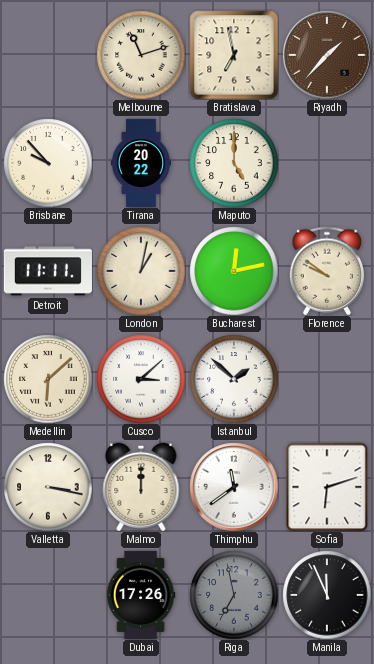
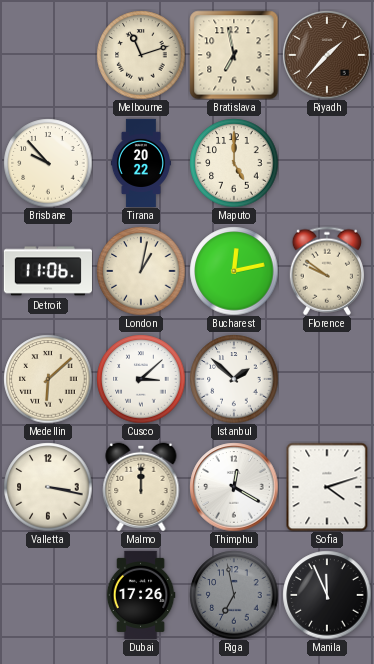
Detroit: 11:11 -> 11:06 (48, 271)
Thimphu: 11:39 -> 12:20 (234, 487)
Sofia: 6:12 -> 4:12 (327, 487)
